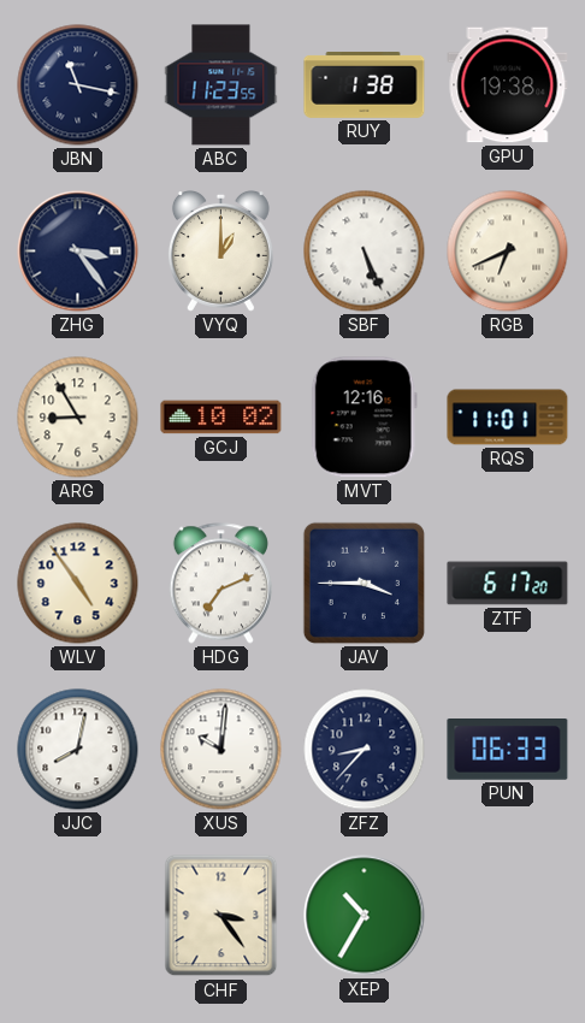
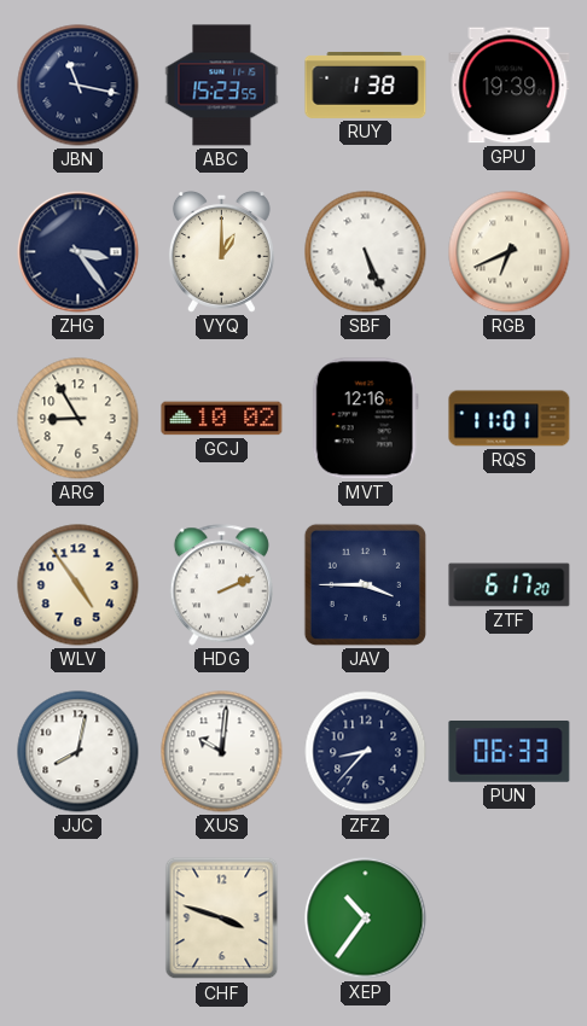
ABC: 11:23 -> 15:23 (222, 86)
GPU: 19:38 -> 19:39 (510, 86)
HDG: 7:11 -> 2:11 (221, 585)
CHF: 3:24 -> 3:48 (222, 919)
XEP: 10:35 -> 10:36 (366, 919)
